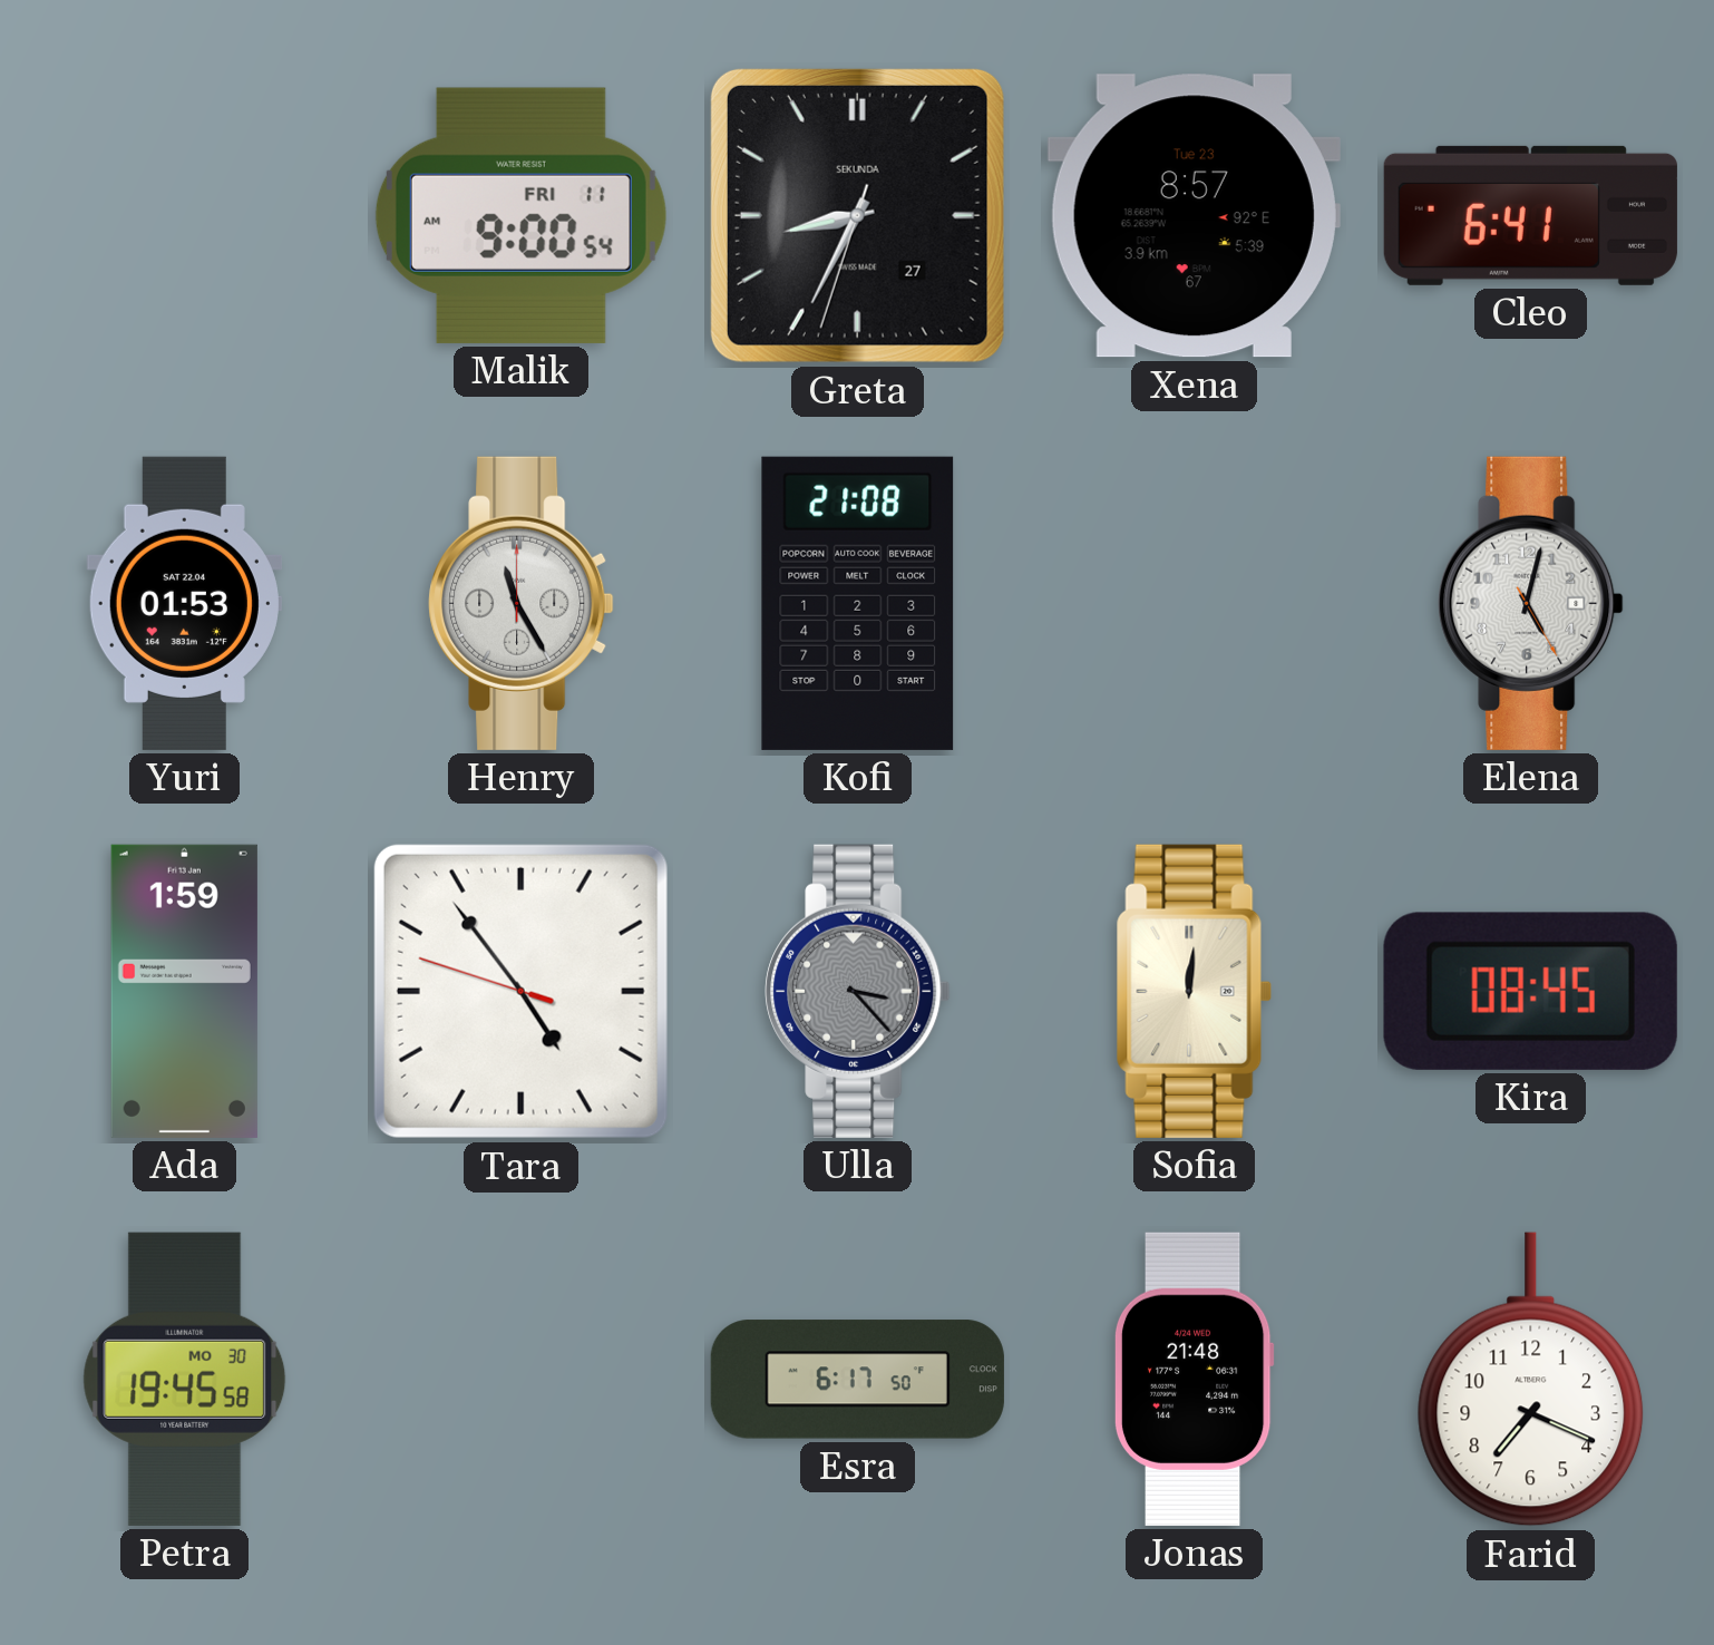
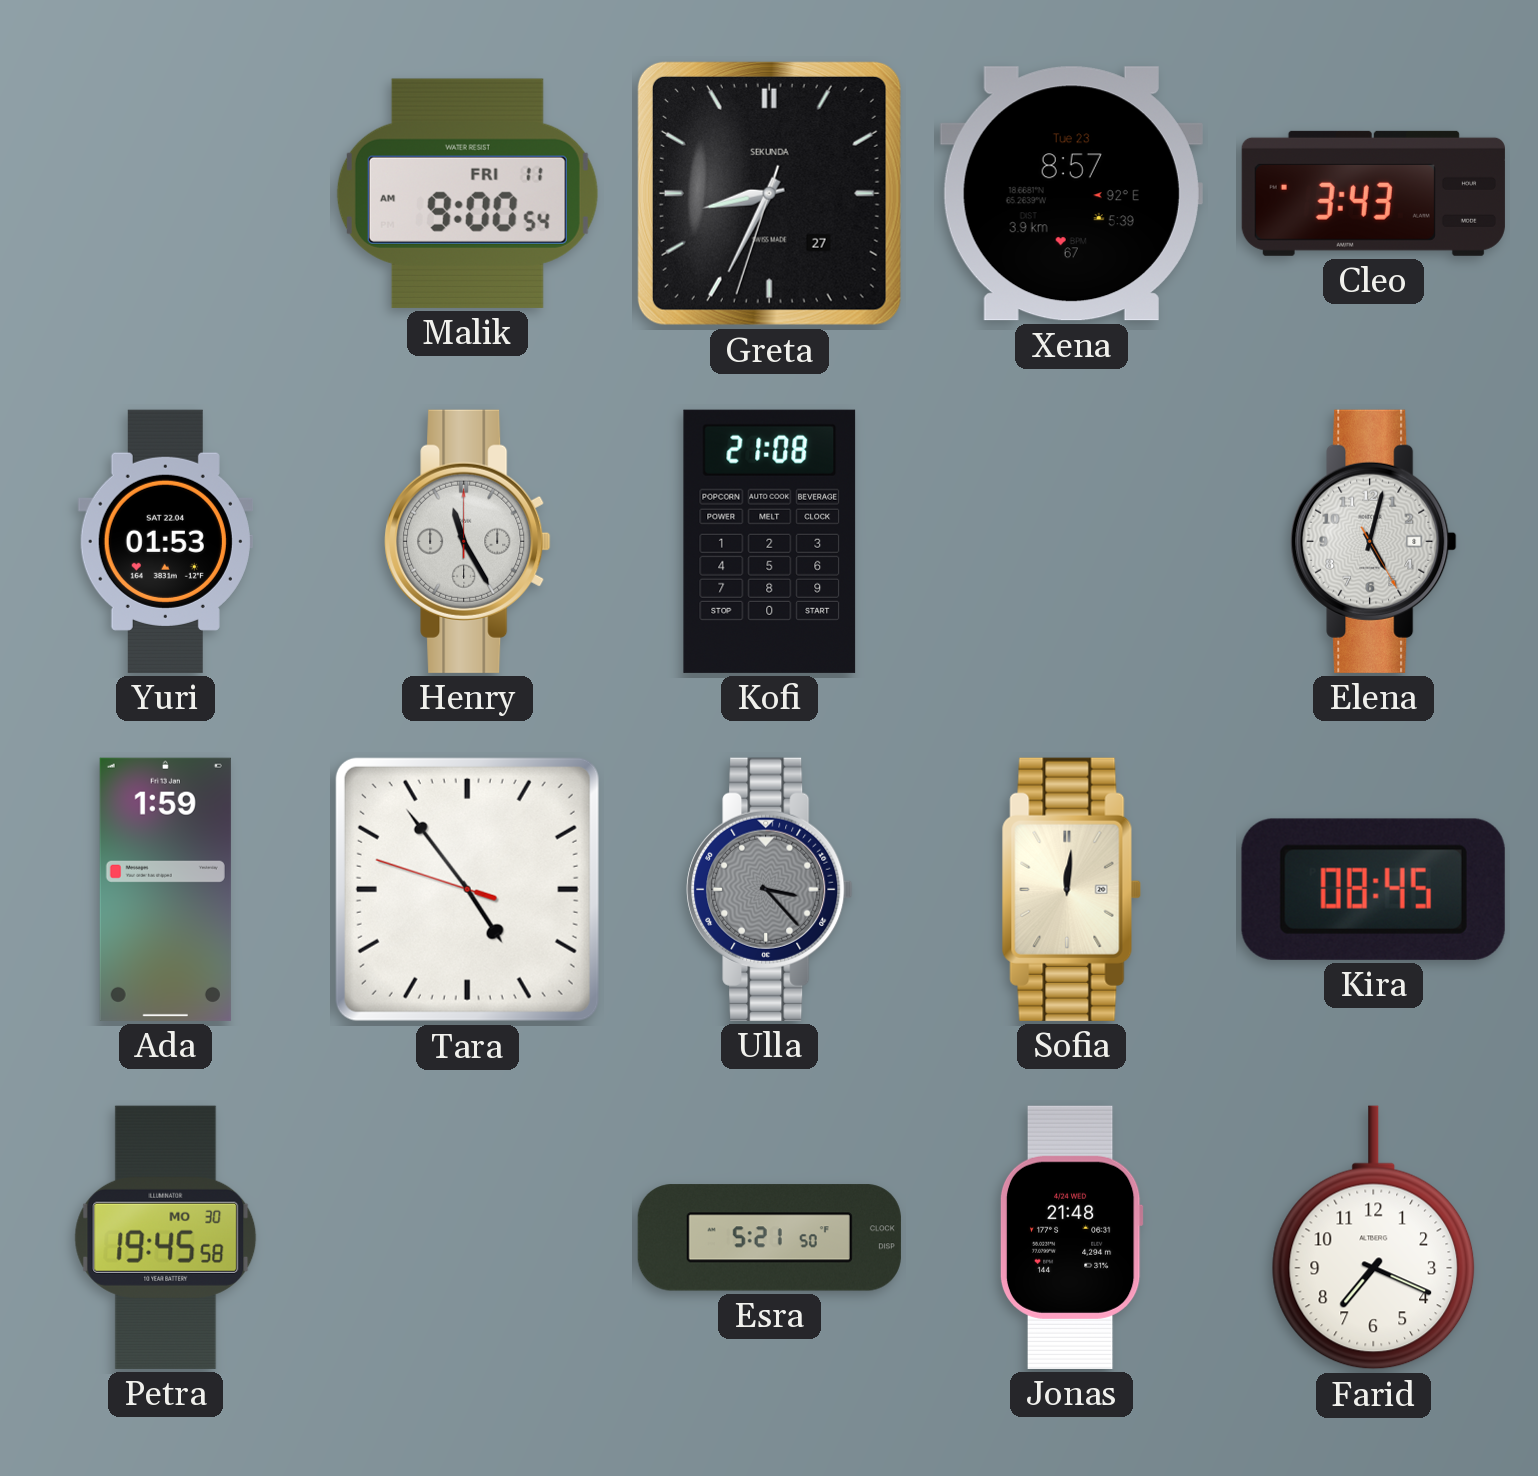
Cleo: 6:41 -> 3:43 (1373, 193)
Esra: 6:17 -> 5:21 (769, 1238)
